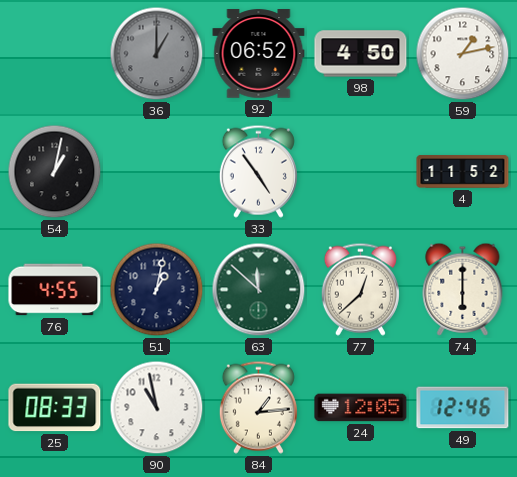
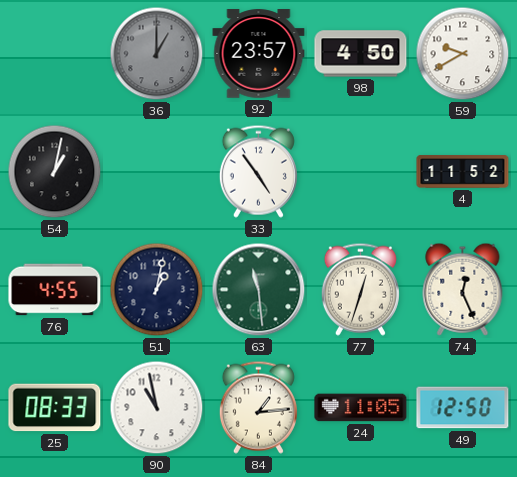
92: 06:52 -> 23:57 (259, 54)
59: 1:13 -> 9:40 (463, 54)
63: 11:52 -> 11:29 (259, 290)
77: 12:38 -> 12:33 (360, 289)
74: 6:00 -> 12:26 (463, 289)
24: 12:05 -> 11:05 (361, 408)
49: 12:46 -> 12:50 (463, 408)
